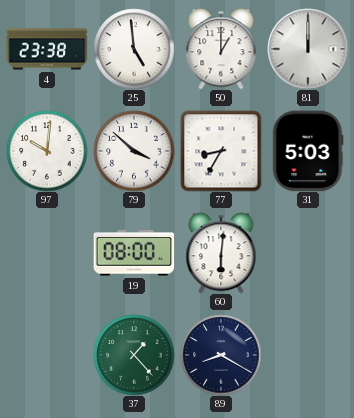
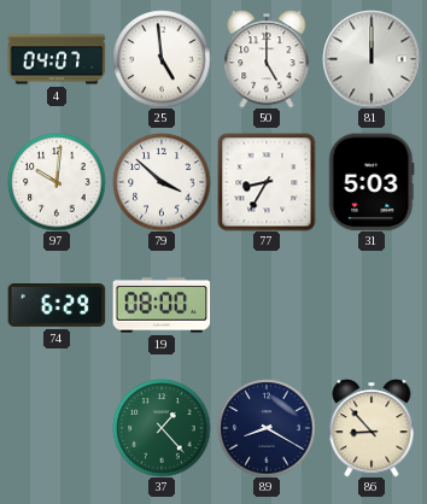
4: 23:38 -> 04:07 (57, 59)
50: 1:00 -> 5:00 (267, 59)
74: none -> 6:29 (57, 306)
60: 6:01 -> none (221, 253)
86: none -> 8:53 (372, 428)
